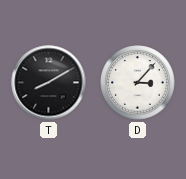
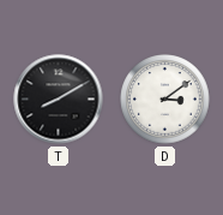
D: 3:07 -> 3:09 (165, 100)
